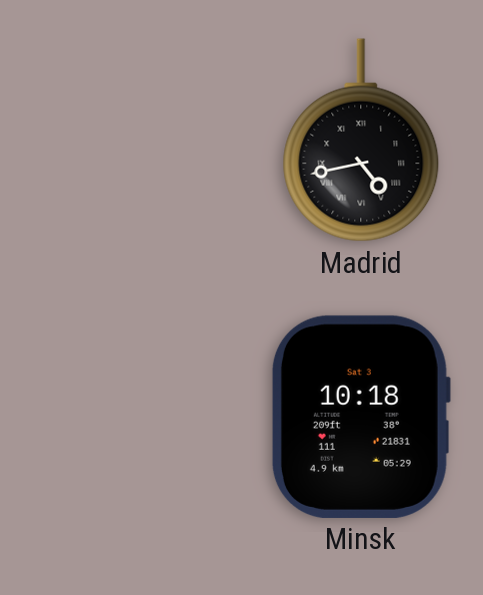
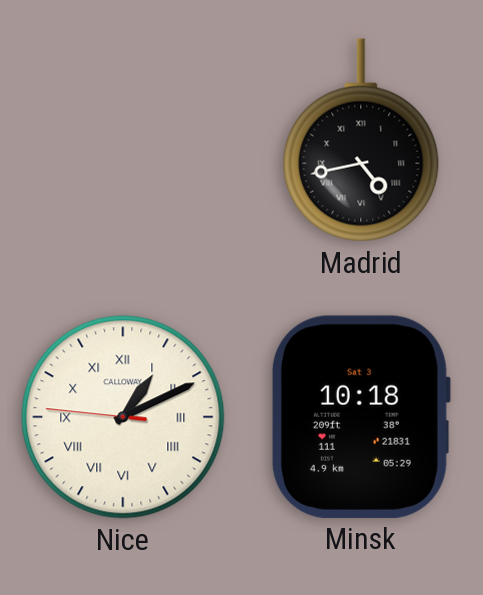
Nice: none -> 1:10 (123, 417)
